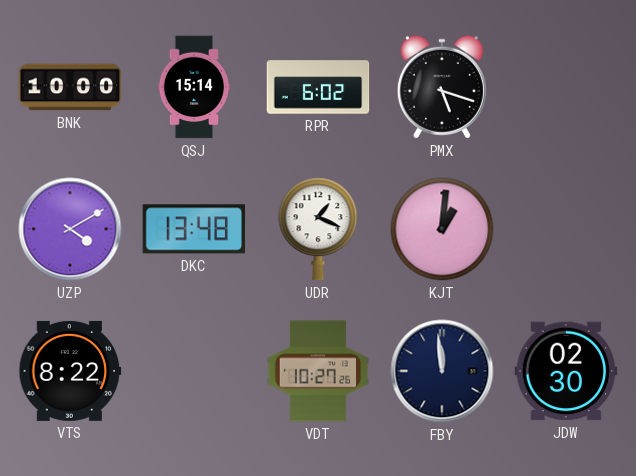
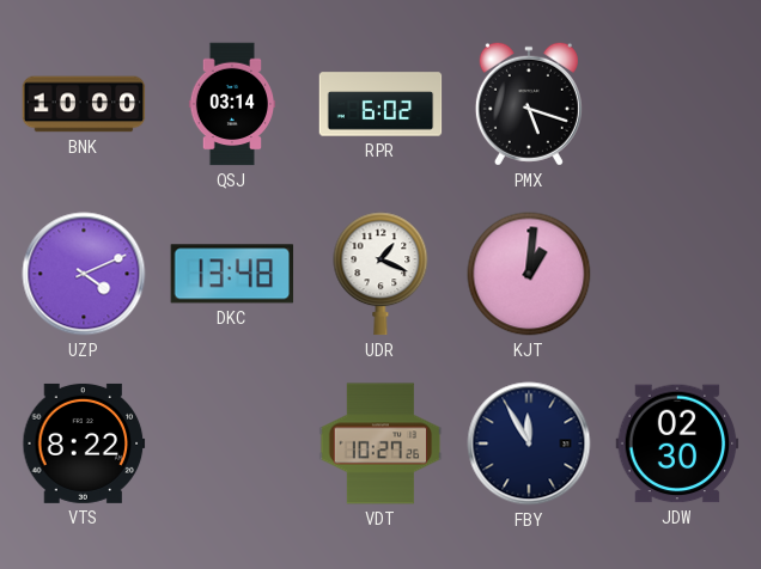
QSJ: 15:14 -> 03:14 (232, 104)
UZP: 4:10 -> 4:11 (84, 274)
FBY: 11:59 -> 11:55 (529, 443)
